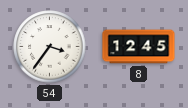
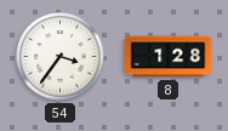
8: 12:45 -> 1:28 (169, 57)
